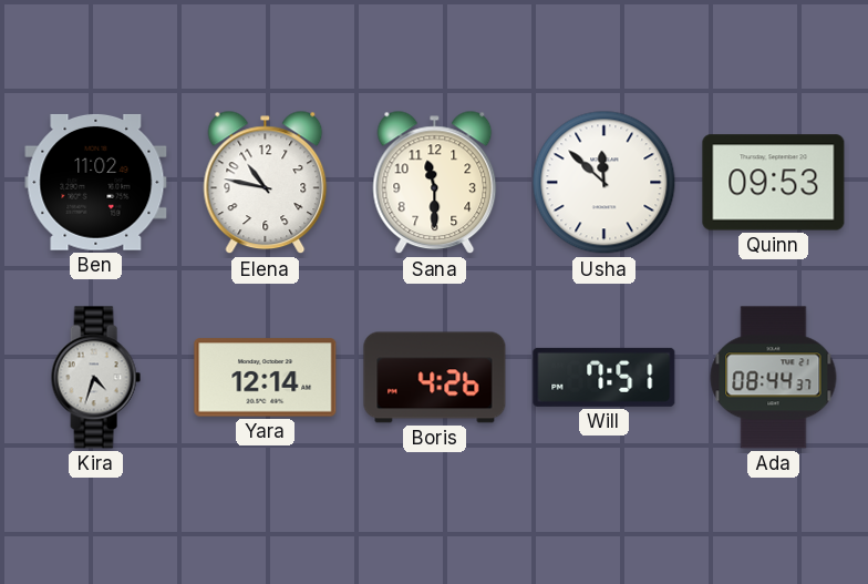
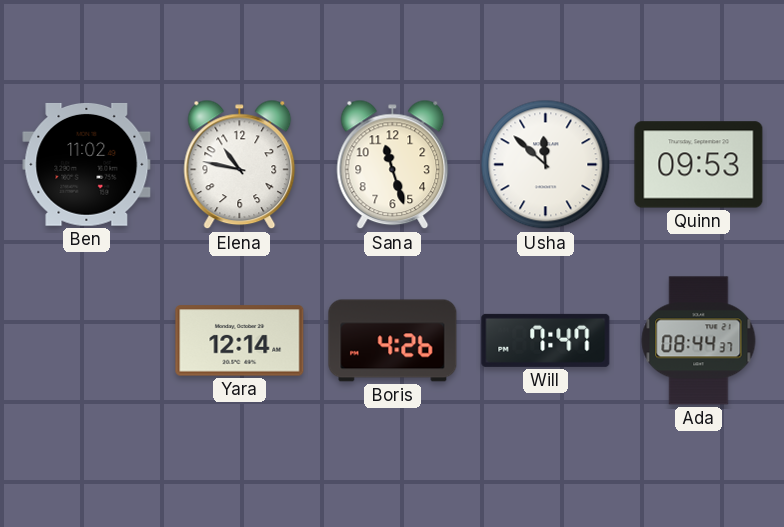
Sana: 11:30 -> 11:27 (393, 165)
Kira: 4:33 -> none (95, 378)
Will: 7:51 -> 7:47 (546, 340)
